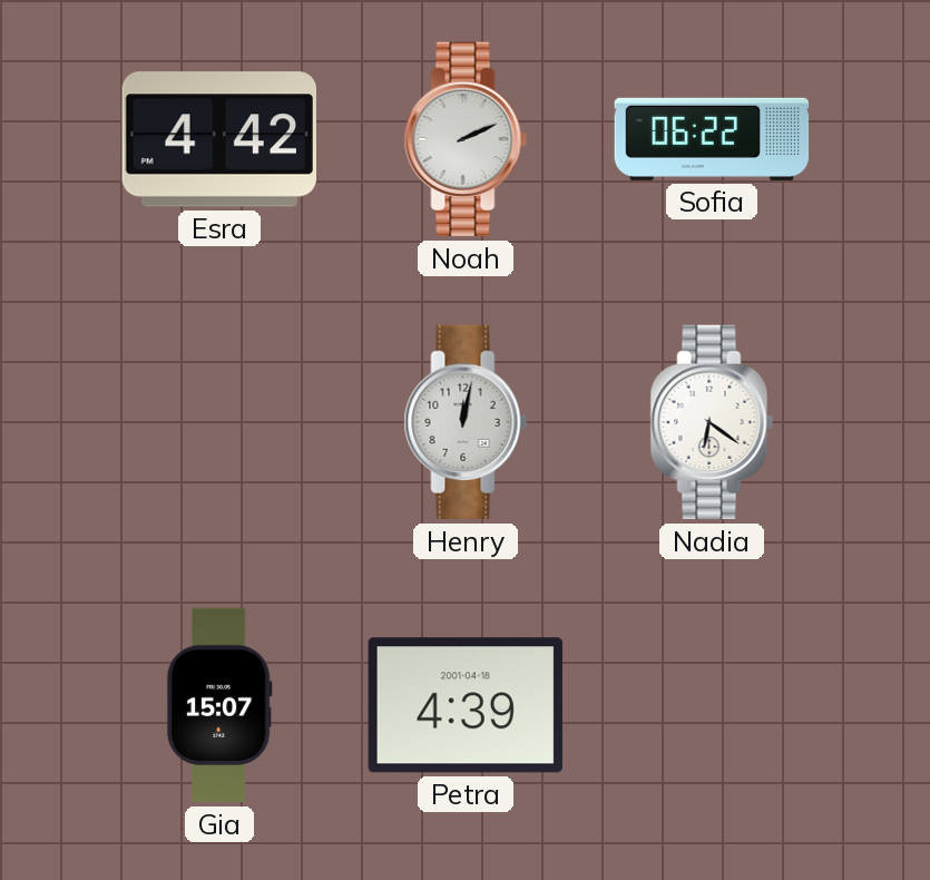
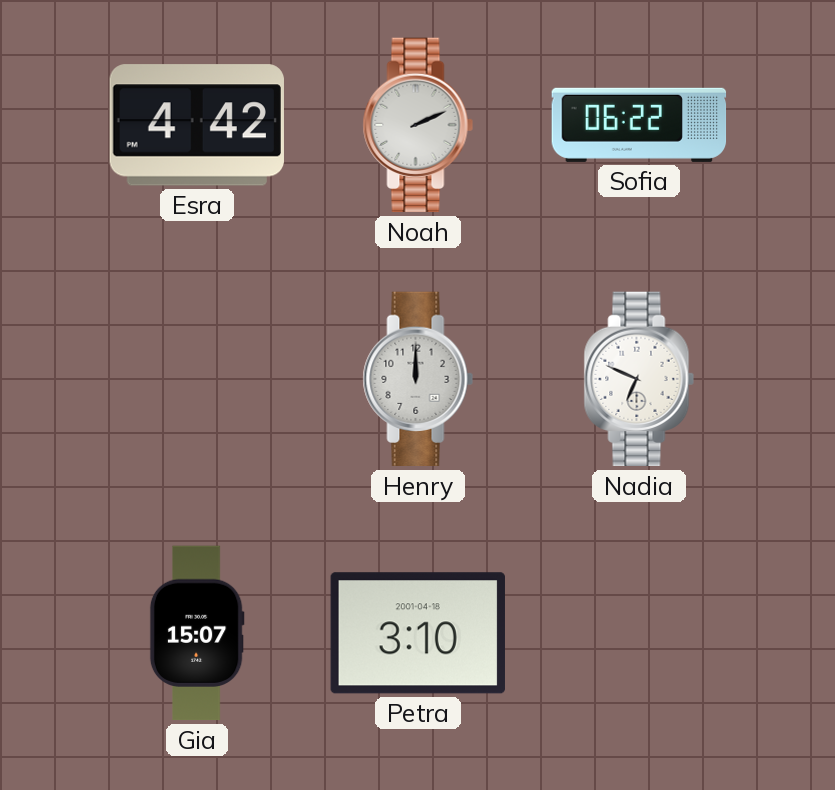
Henry: 12:02 -> 12:00 (418, 379)
Nadia: 6:21 -> 6:49 (639, 379)
Petra: 4:39 -> 3:10 (418, 633)
